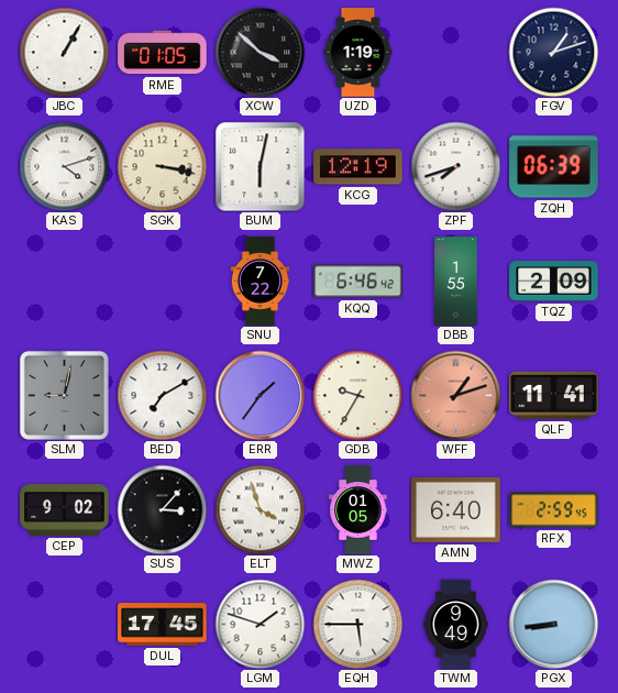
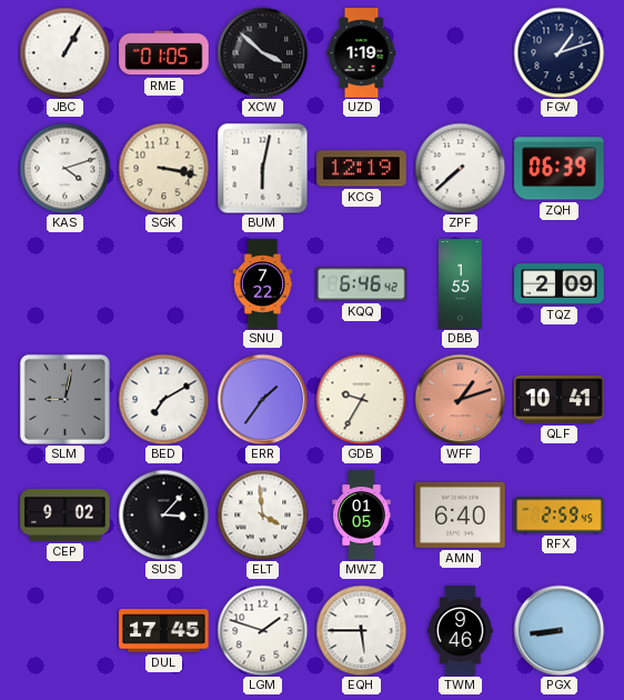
ZPF: 7:42 -> 7:38 (460, 168)
QLF: 11:41 -> 10:41 (560, 399)
ELT: 3:57 -> 3:59 (262, 514)
TWM: 9:49 -> 9:46 (461, 631)
